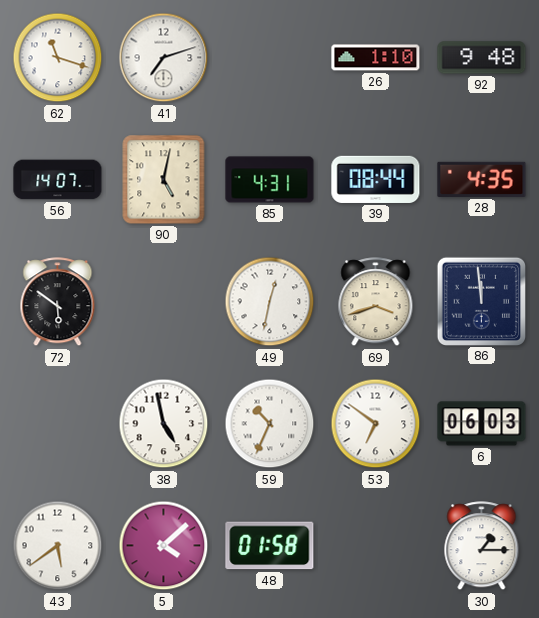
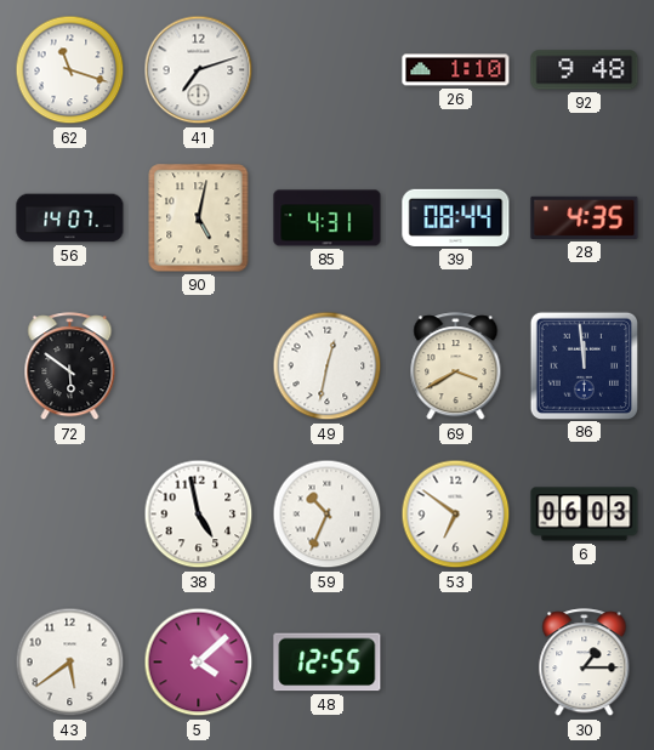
69: 3:42 -> 3:40 (456, 367)
48: 01:58 -> 12:55 (328, 663)
